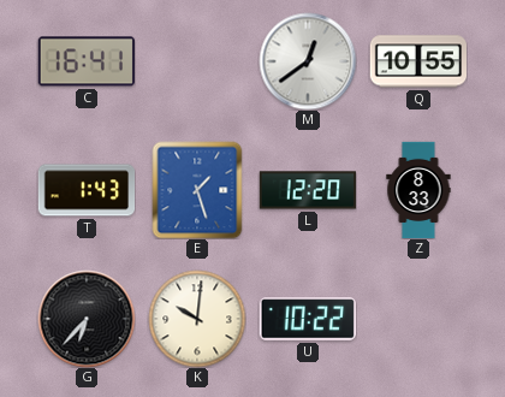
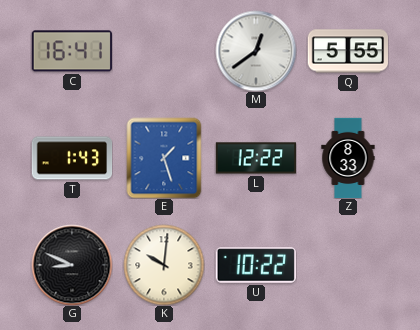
Q: 10:55 -> 5:55 (347, 51)
L: 12:20 -> 12:22 (256, 158)
G: 6:37 -> 8:49 (72, 265)
